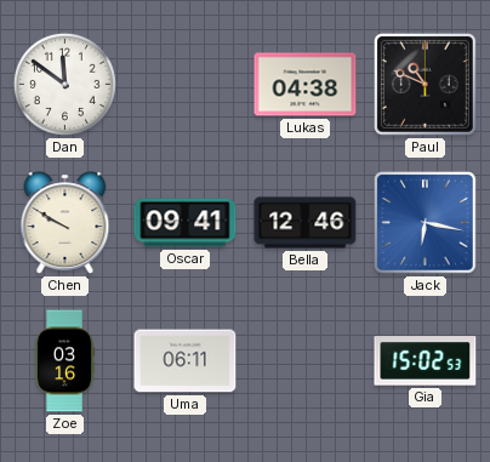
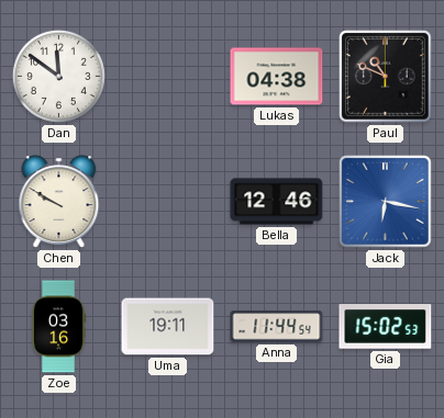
Oscar: 09:41 -> none (186, 223)
Uma: 06:11 -> 19:11 (168, 327)
Anna: none -> 11:44 (277, 327)
